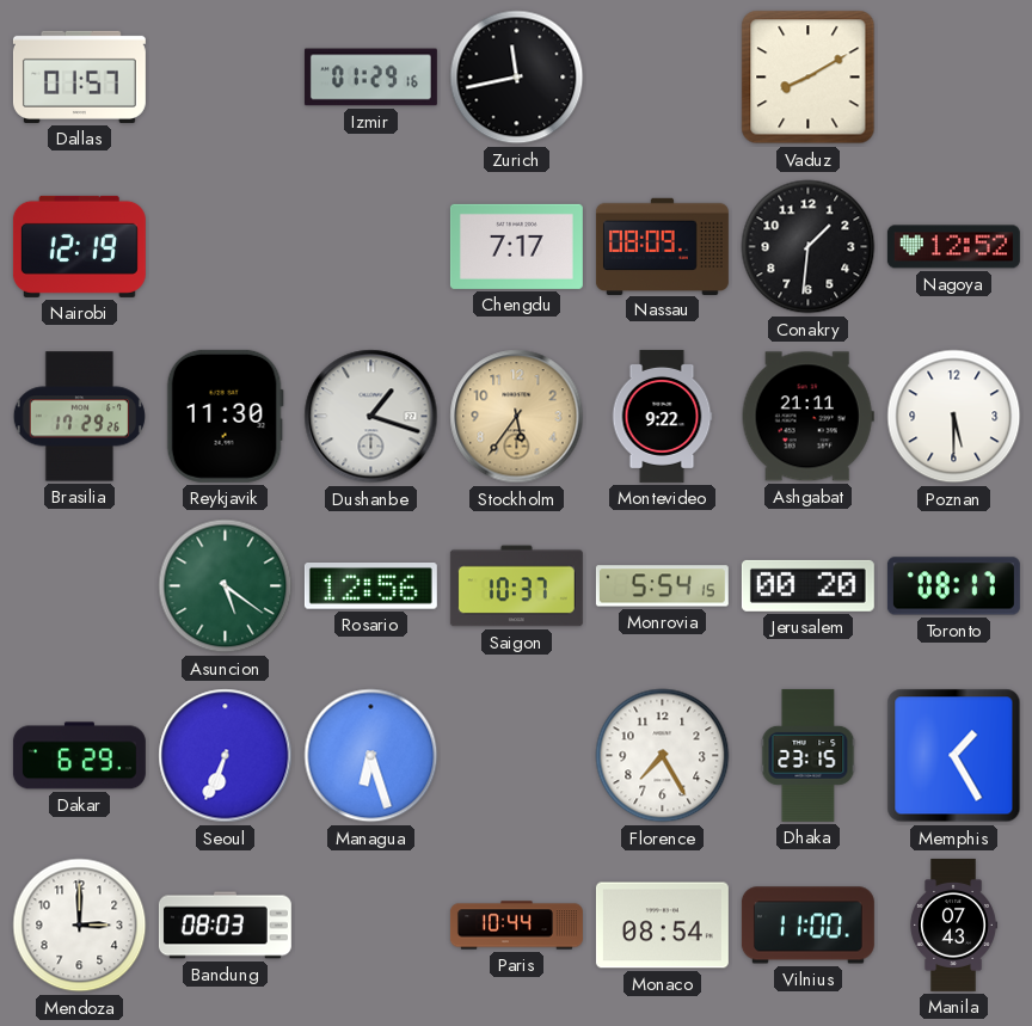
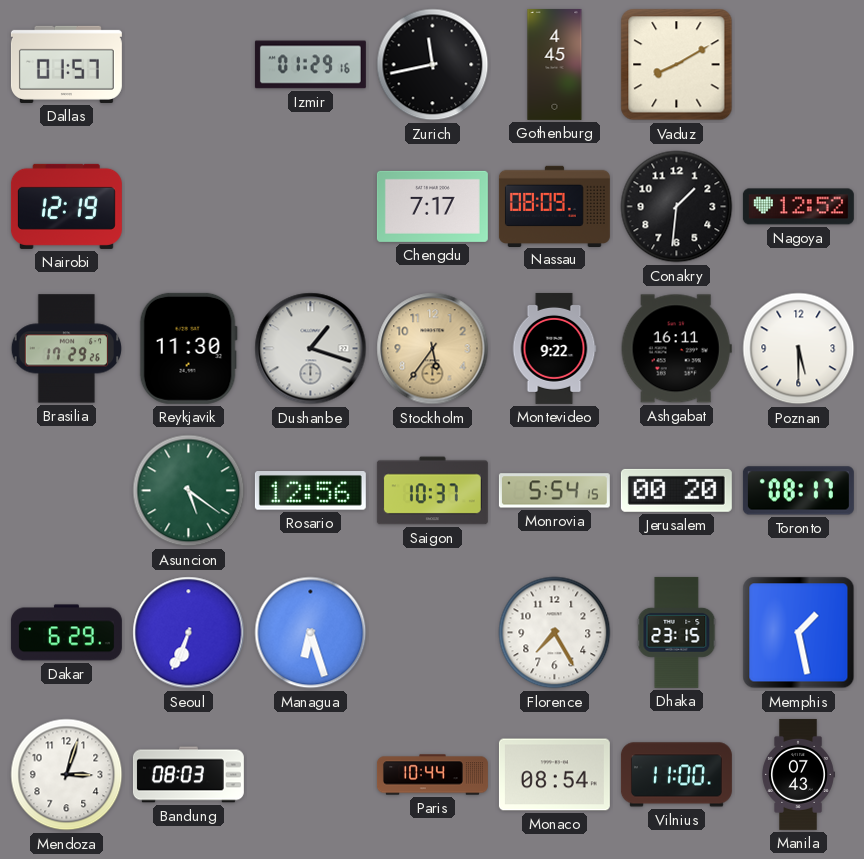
Gothenburg: none -> 4:45 (555, 64)
Ashgabat: 21:11 -> 16:11 (676, 349)
Memphis: 1:25 -> 1:28 (799, 633)
Mendoza: 3:00 -> 3:03 (67, 775)
